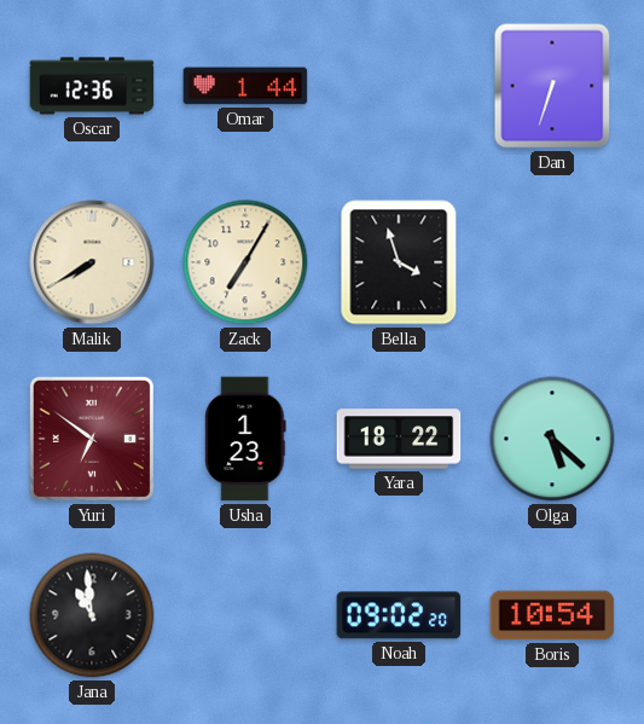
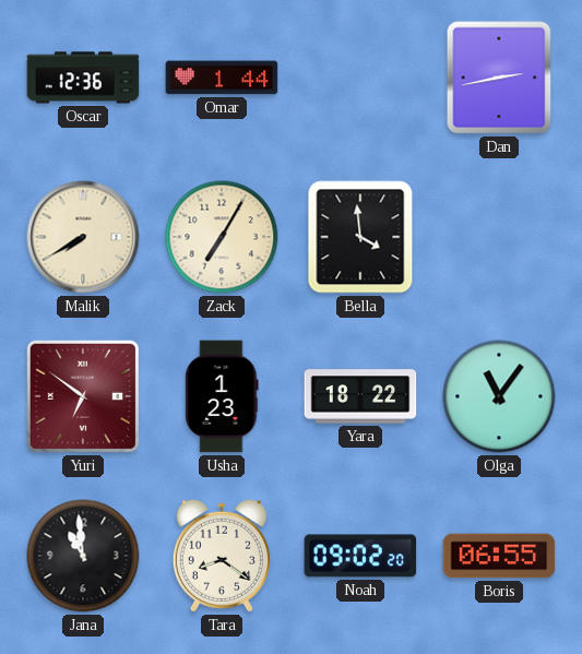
Dan: 6:33 -> 2:43 (499, 78)
Bella: 3:57 -> 3:59 (360, 237)
Olga: 5:22 -> 11:06 (499, 396)
Tara: none -> 8:21 (222, 556)
Boris: 10:54 -> 06:55 (499, 556)
